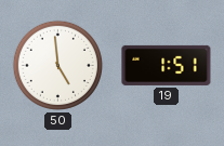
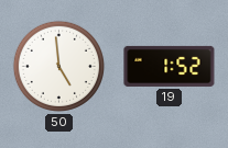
19: 1:51 -> 1:52 (170, 66)
